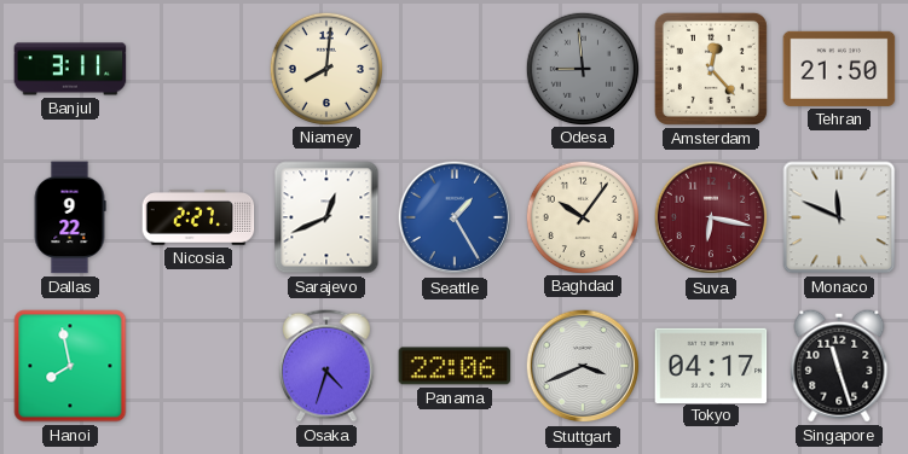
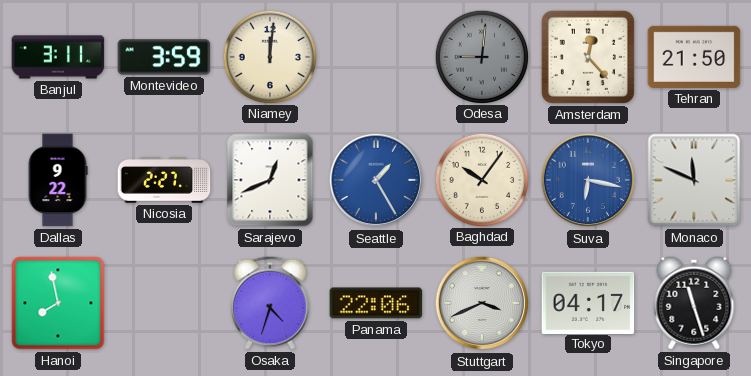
Montevideo: none -> 3:59 (164, 57)
Niamey: 8:01 -> 12:01 (269, 56)
Odesa: 8:59 -> 9:01 (481, 56)
Suva dial: burgundy -> blue (588, 180)
